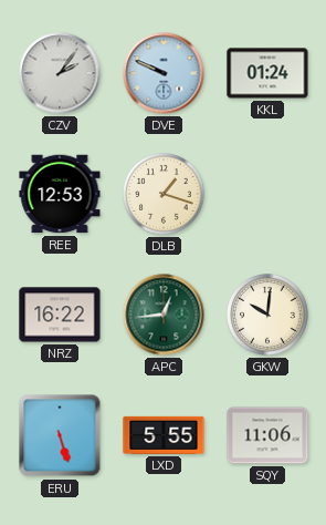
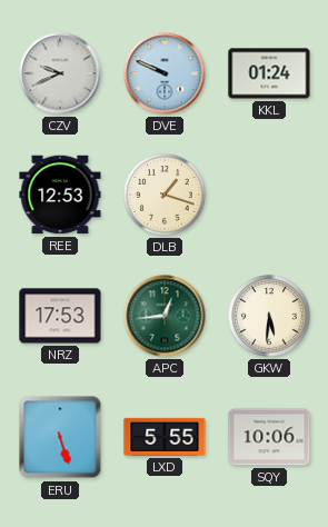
CZV: 2:06 -> 9:41 (60, 73)
NRZ: 16:22 -> 17:53 (60, 316)
GKW: 10:01 -> 5:31 (269, 316)
SQY: 11:06 -> 10:06 (269, 437)
